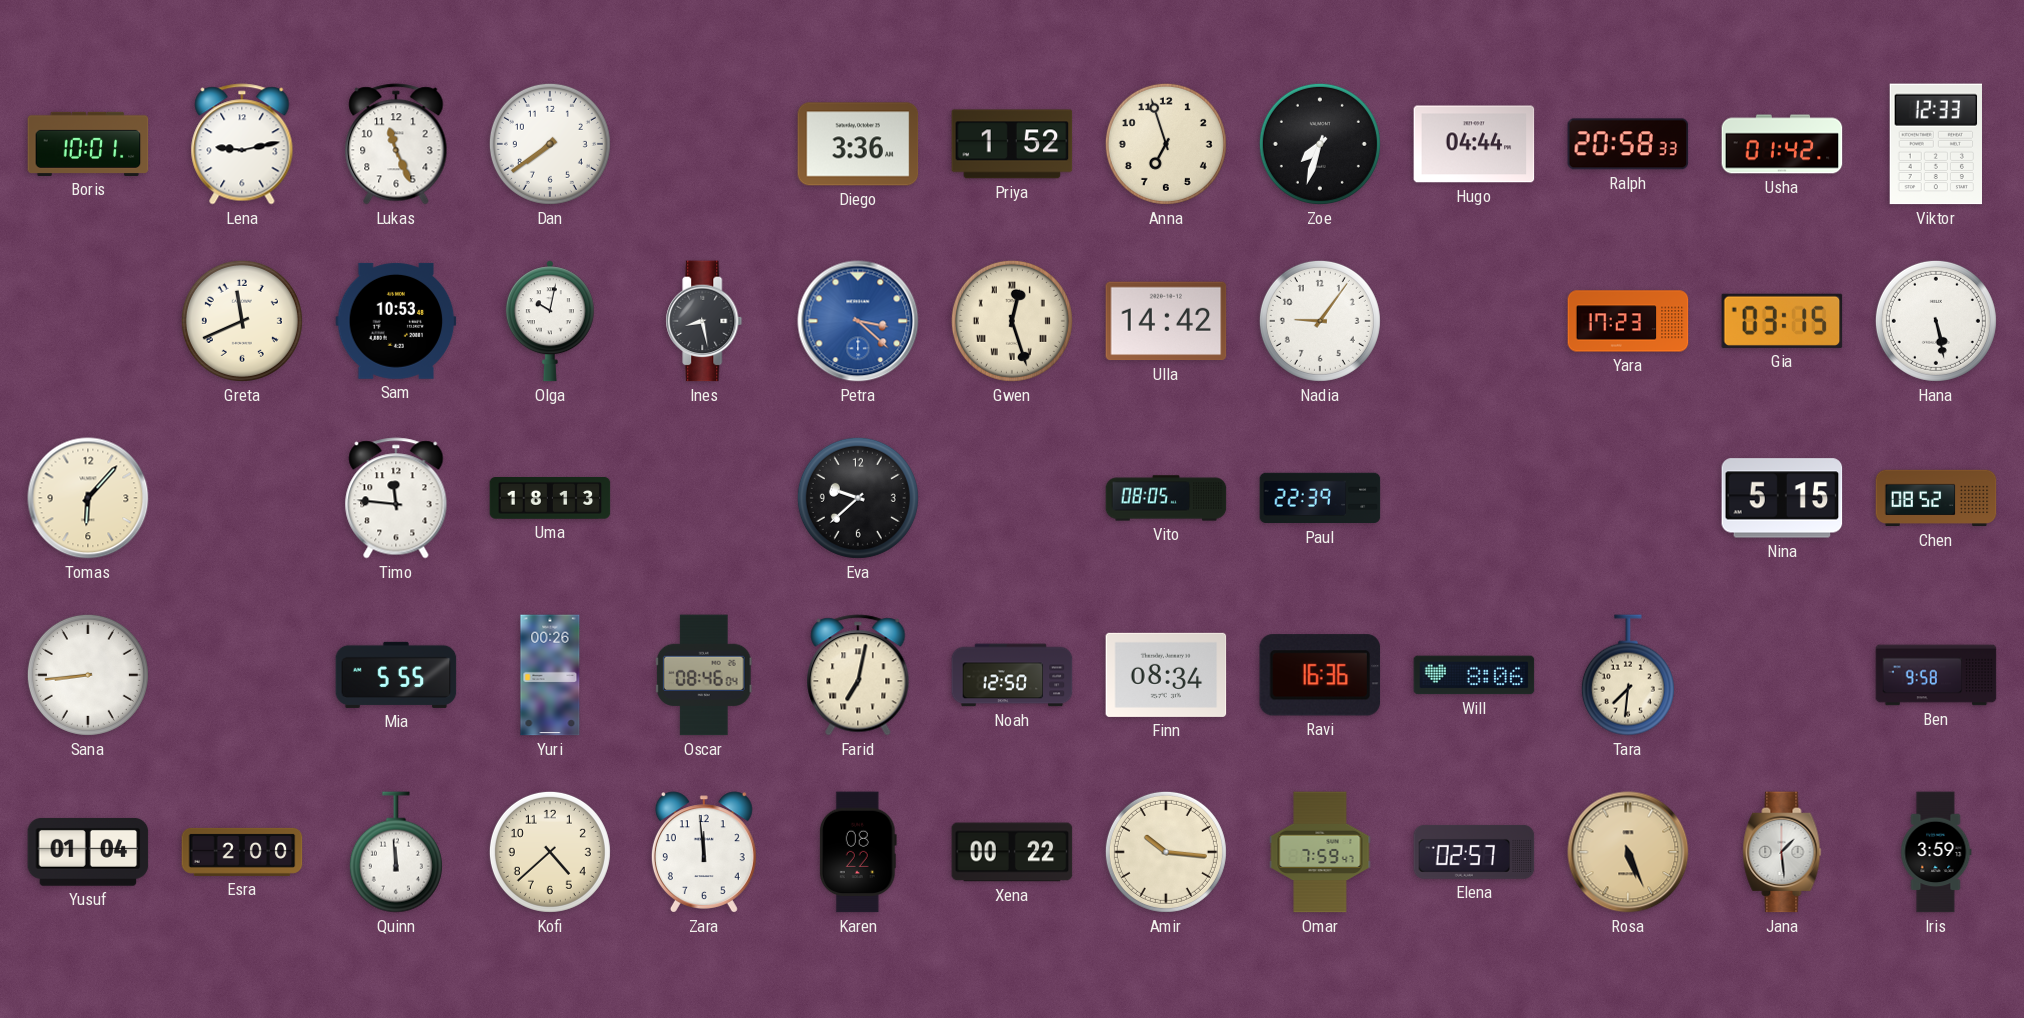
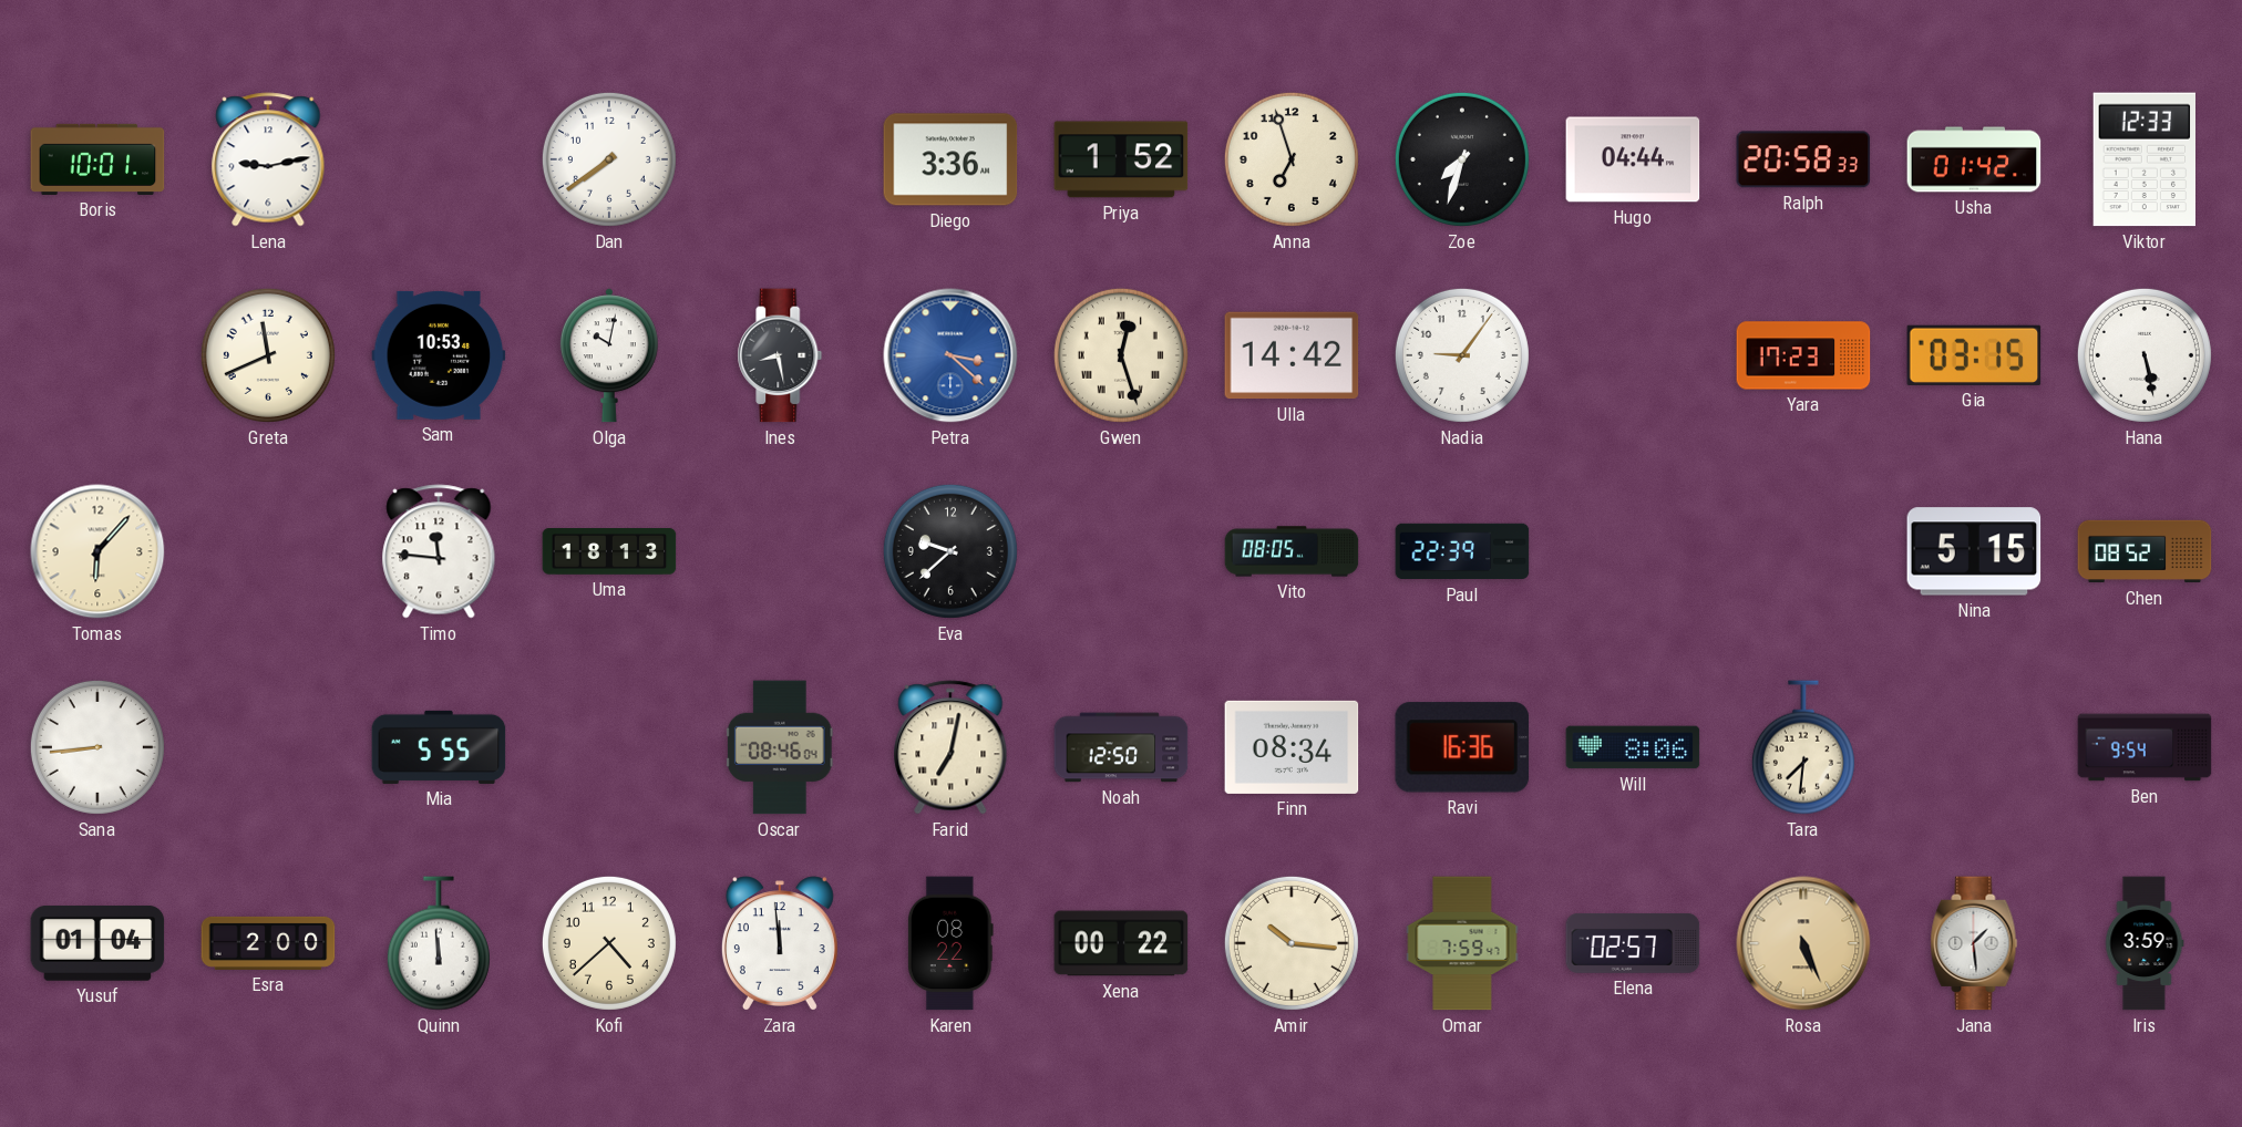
Lukas: 11:26 -> none (396, 144)
Yuri: 00:26 -> none (550, 675)
Ben: 9:58 -> 9:54 (2145, 747)
